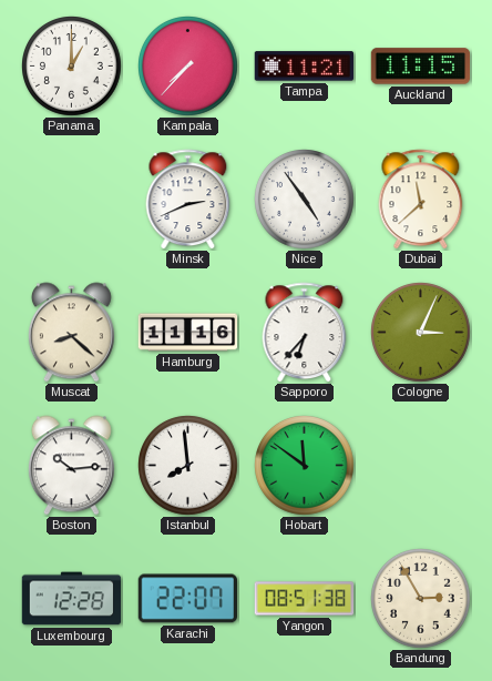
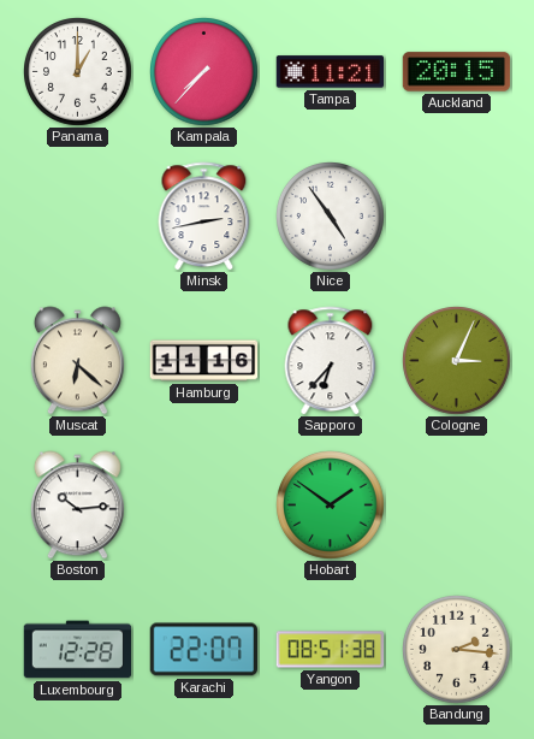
Auckland: 11:15 -> 20:15 (457, 72)
Minsk: 2:41 -> 2:43 (204, 217)
Dubai: 11:38 -> none (421, 200)
Muscat: 8:22 -> 6:22 (77, 361)
Istanbul: 7:59 -> none (188, 466)
Hobart: 11:51 -> 1:51 (331, 506)
Bandung: 2:55 -> 2:16 (457, 650)
